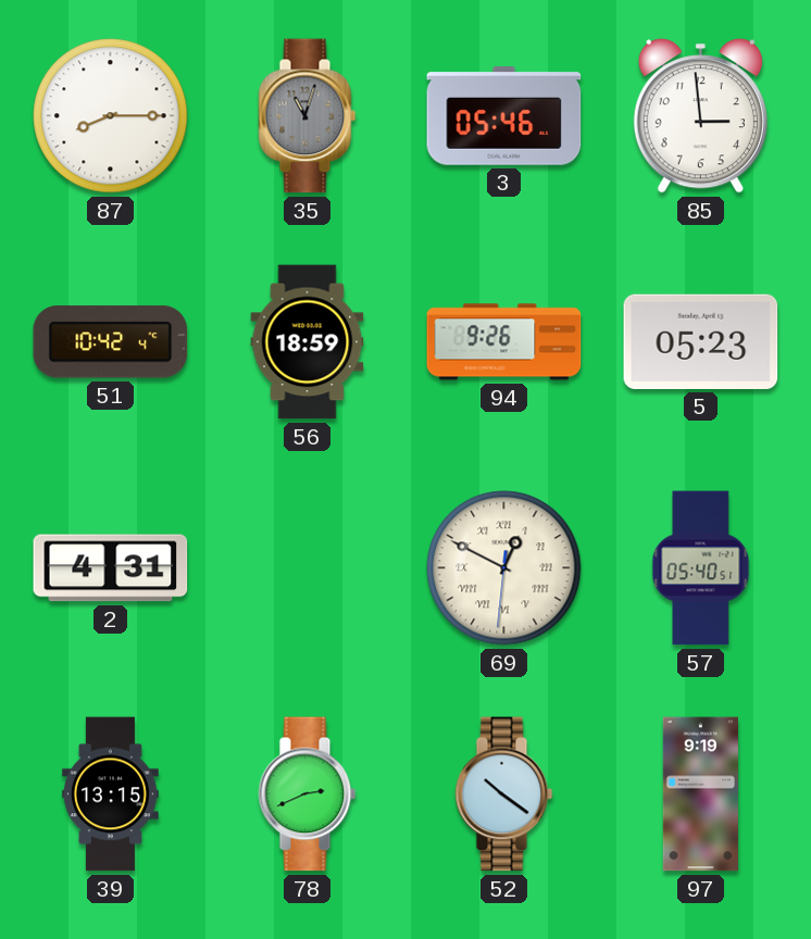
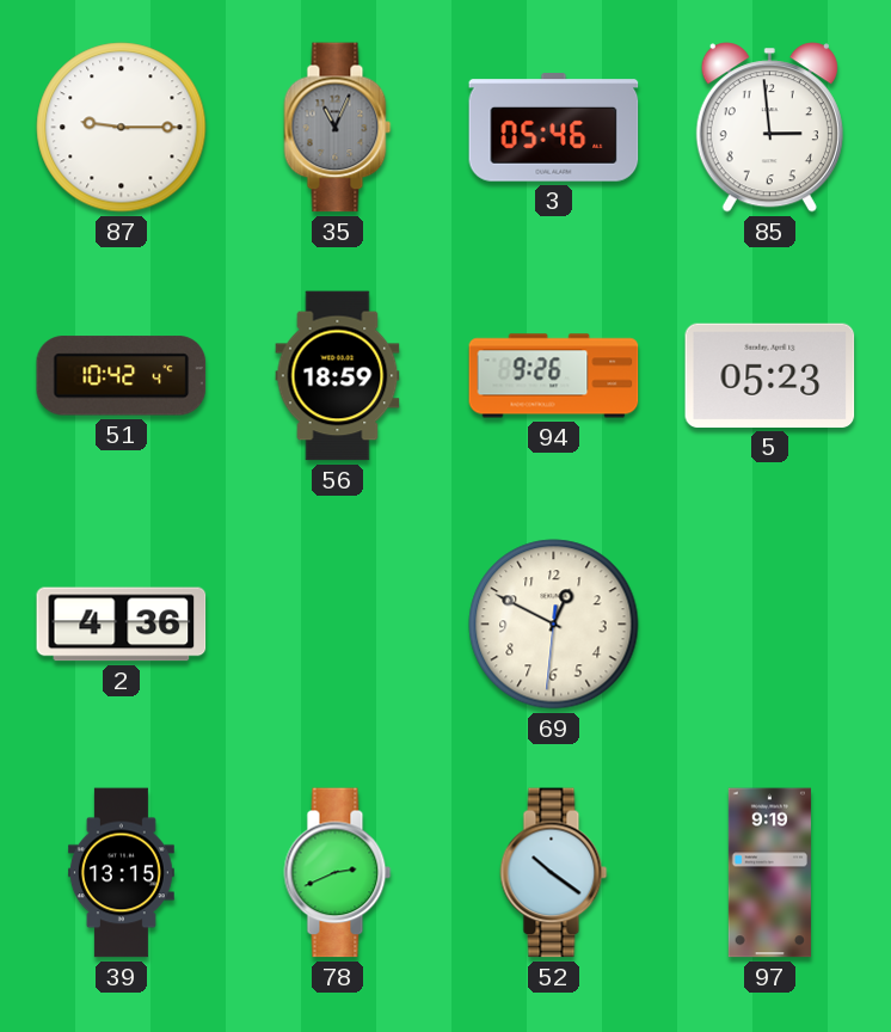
87: 8:15 -> 9:15 (122, 128)
35: 11:03 -> 11:04 (338, 128)
2: 4:31 -> 4:36 (122, 625)
69 numerals: Roman -> Arabic (554, 625)
57: 05:40 -> none (701, 568)
